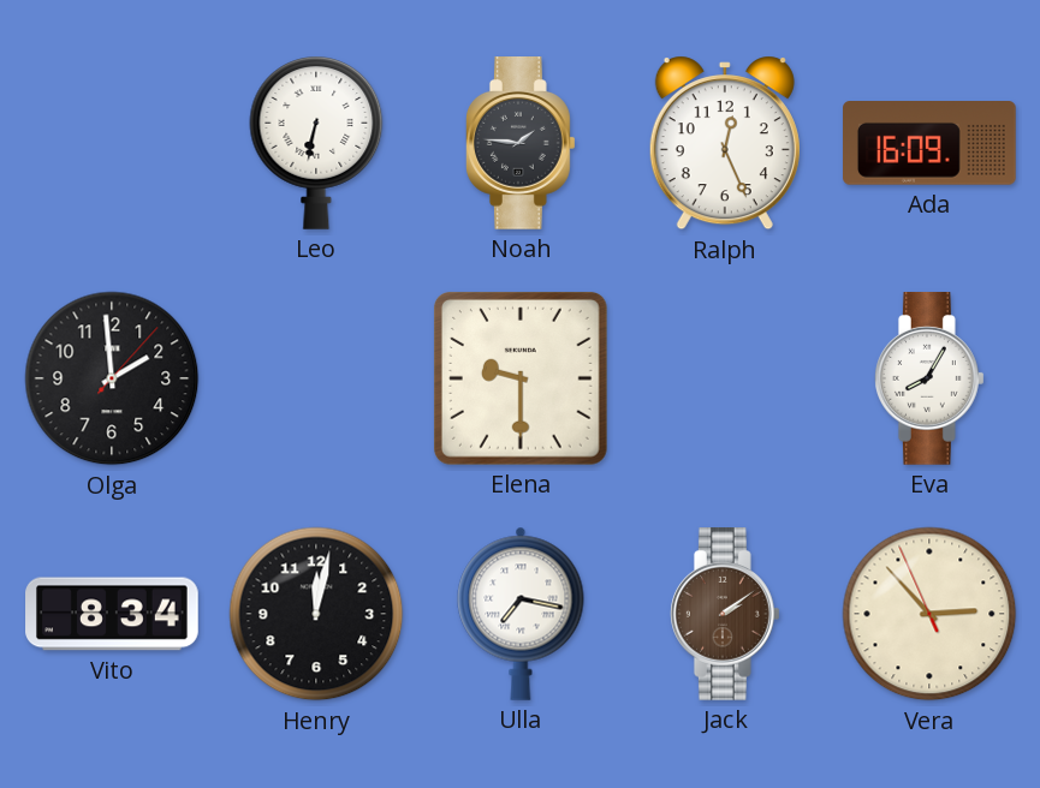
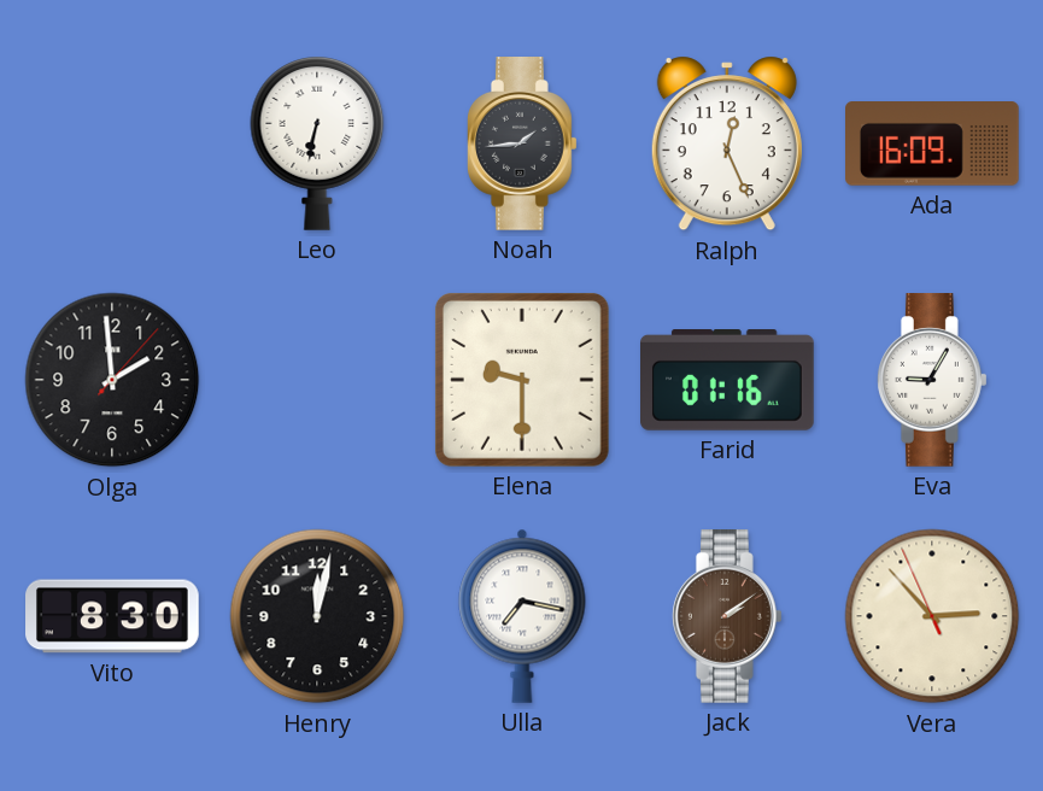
Noah: 1:46 -> 1:44 (523, 145)
Farid: none -> 01:16 (728, 381)
Eva: 8:05 -> 9:05 (933, 381)
Vito: 8:34 -> 8:30 (112, 616)
